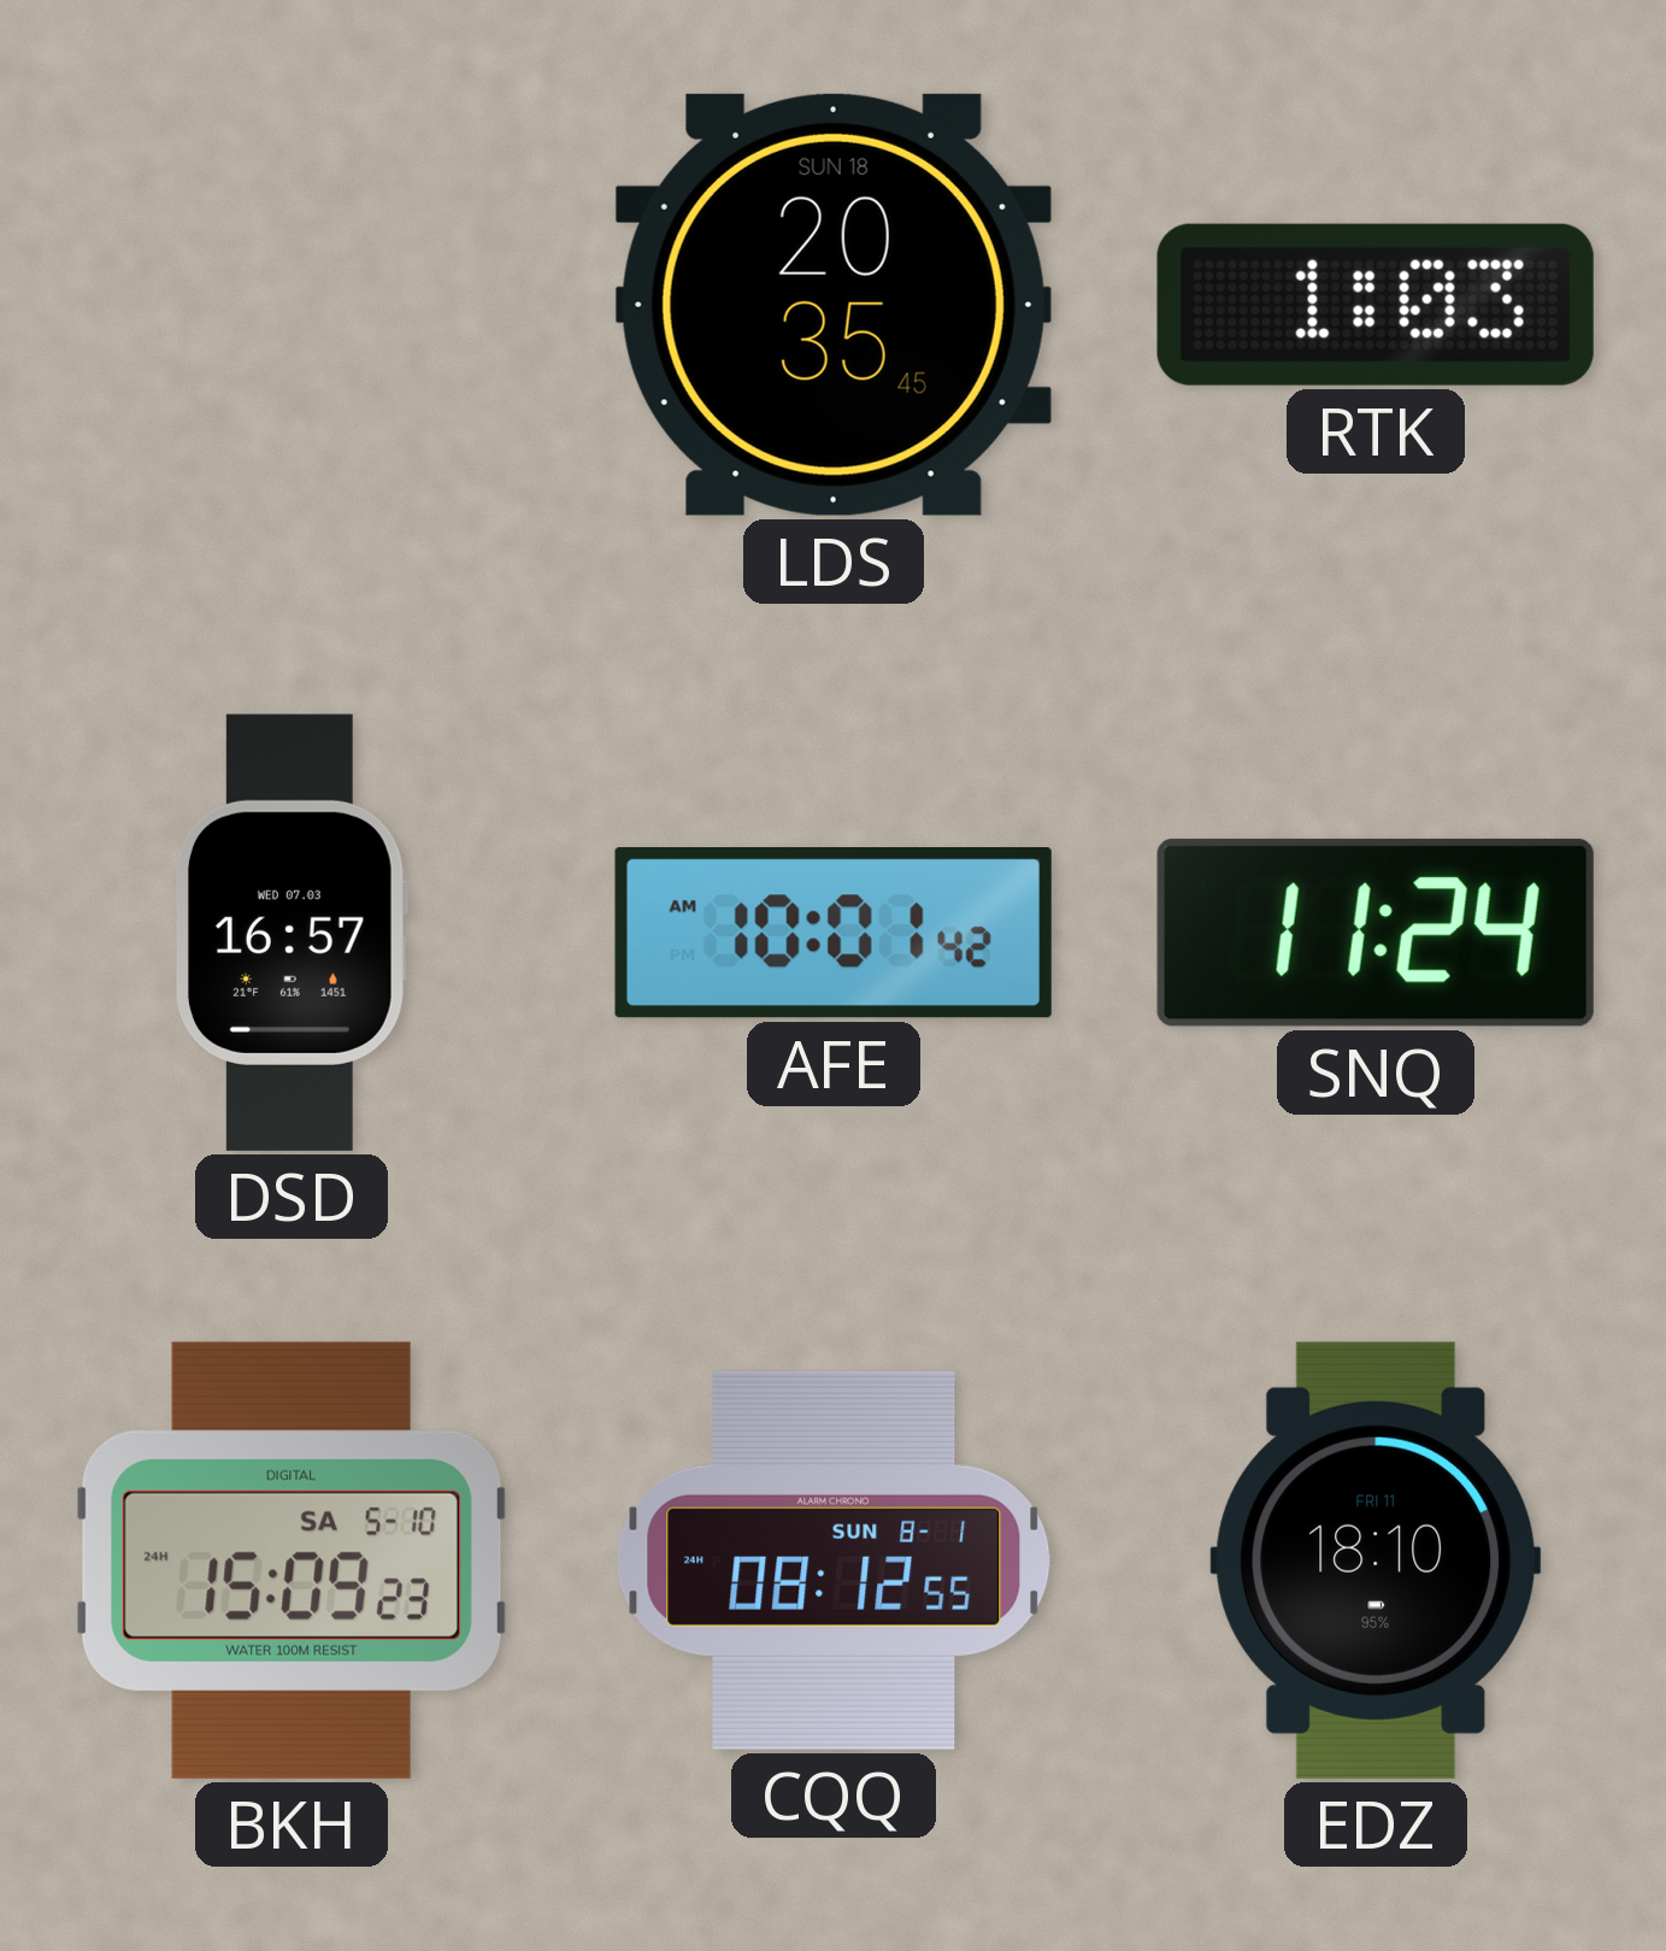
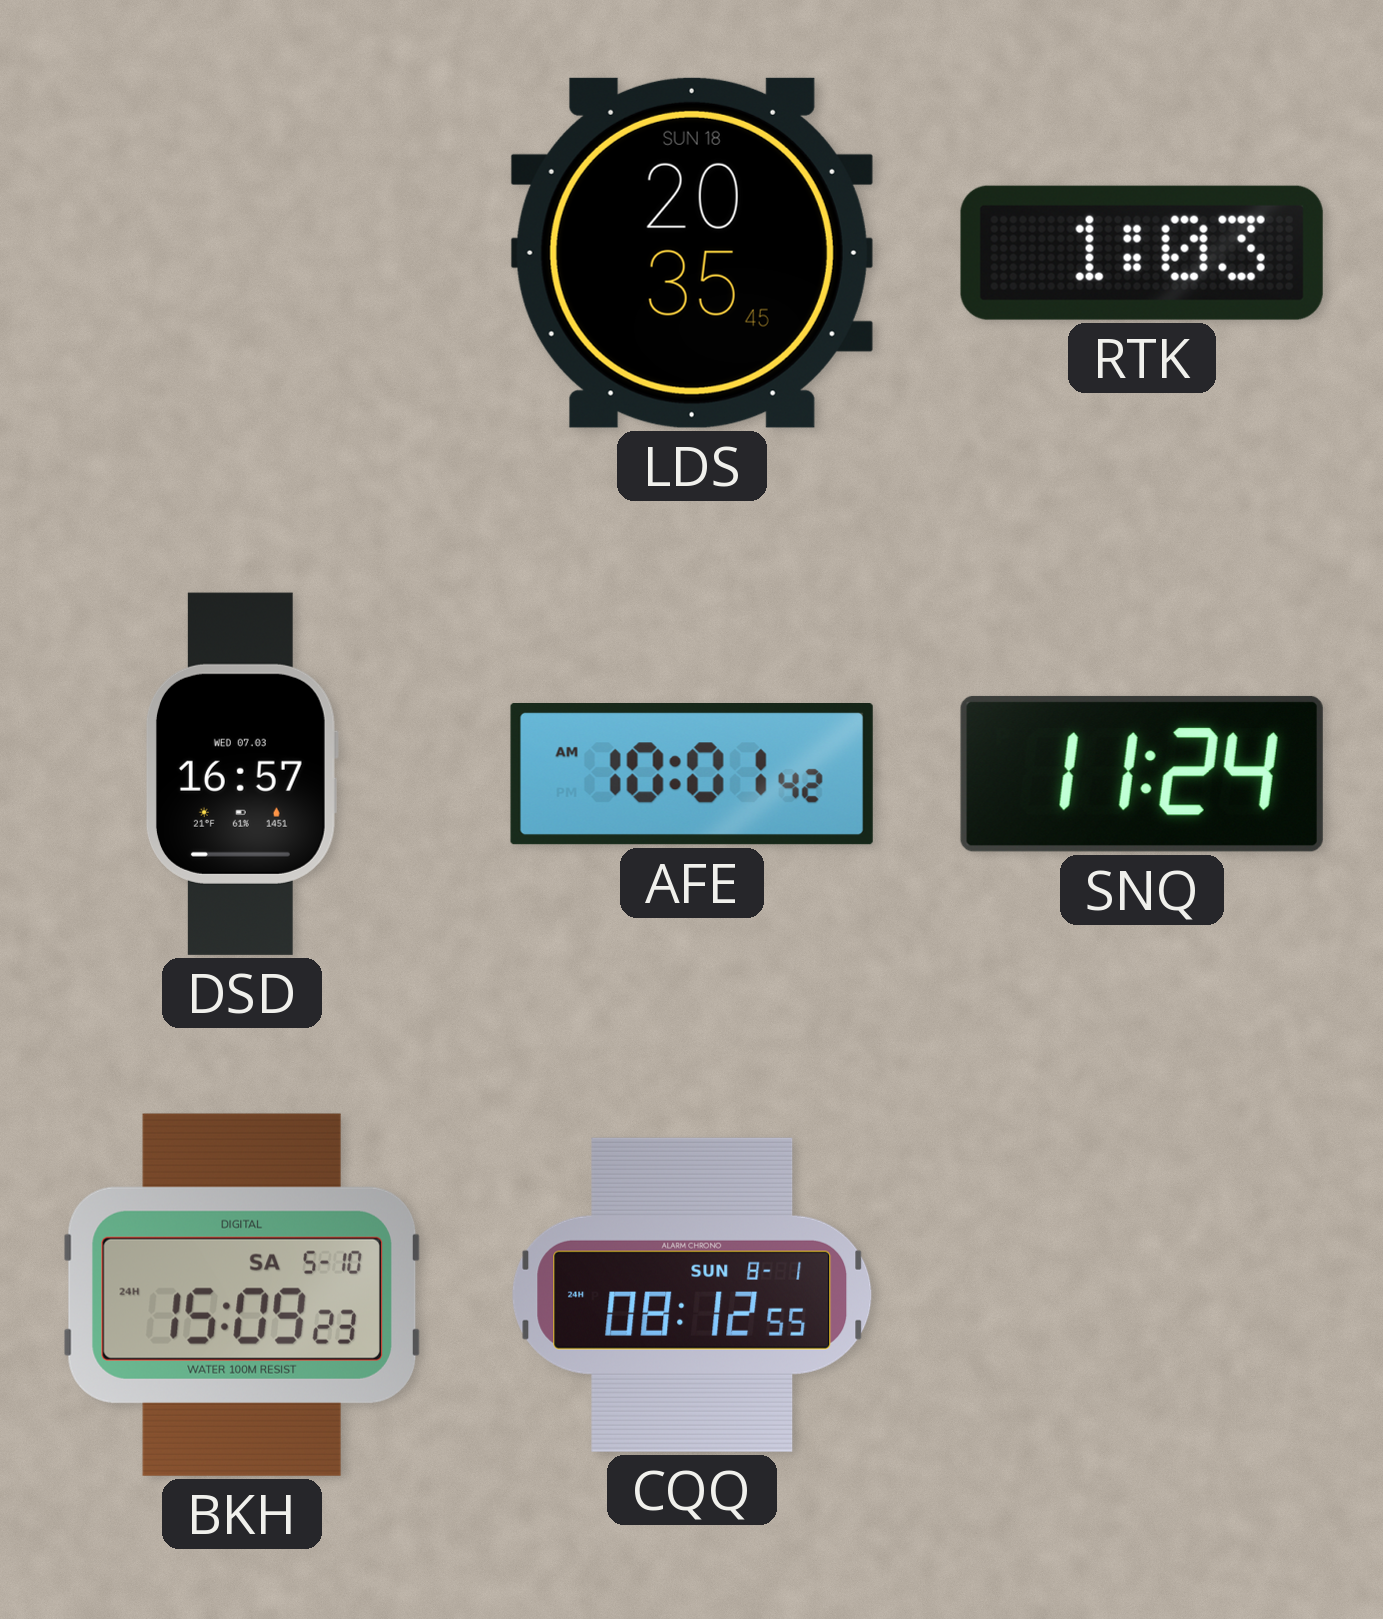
EDZ: 18:10 -> none (1376, 1561)
